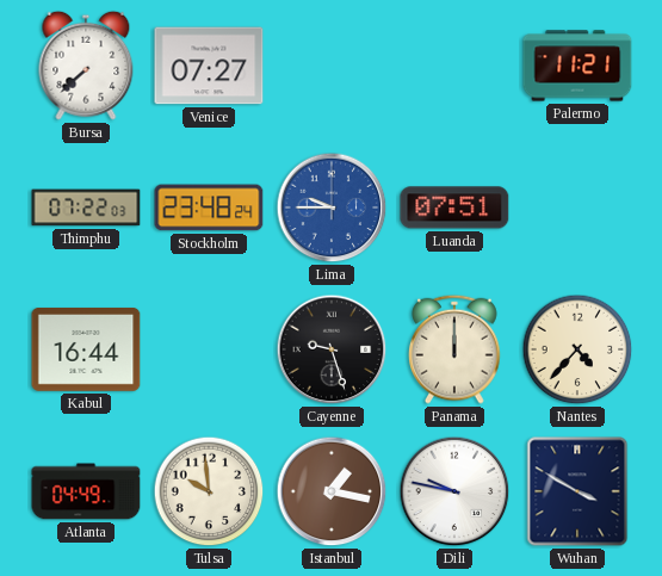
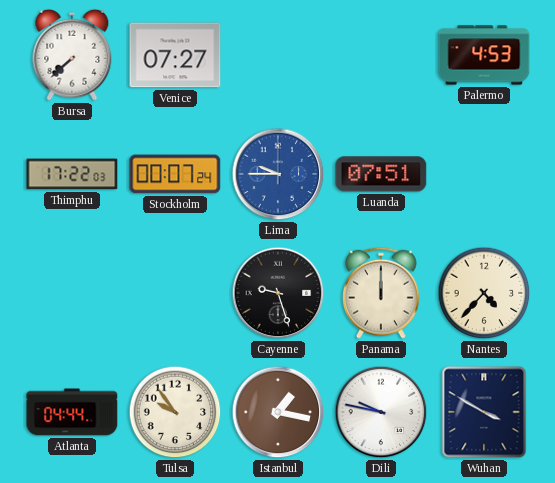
Palermo: 11:21 -> 4:53 (484, 55)
Thimphu: 07:22 -> 17:22 (72, 174)
Stockholm: 23:48 -> 00:07 (175, 174)
Kabul: 16:44 -> none (86, 349)
Atlanta: 04:49 -> 04:44 (72, 412)
Tulsa: 9:59 -> 9:54 (175, 412)
